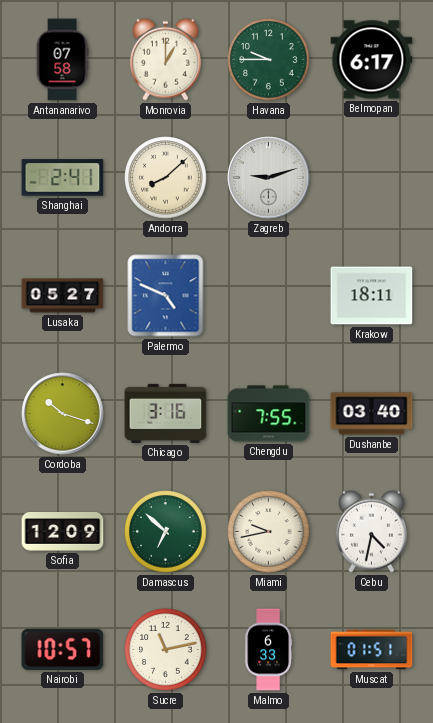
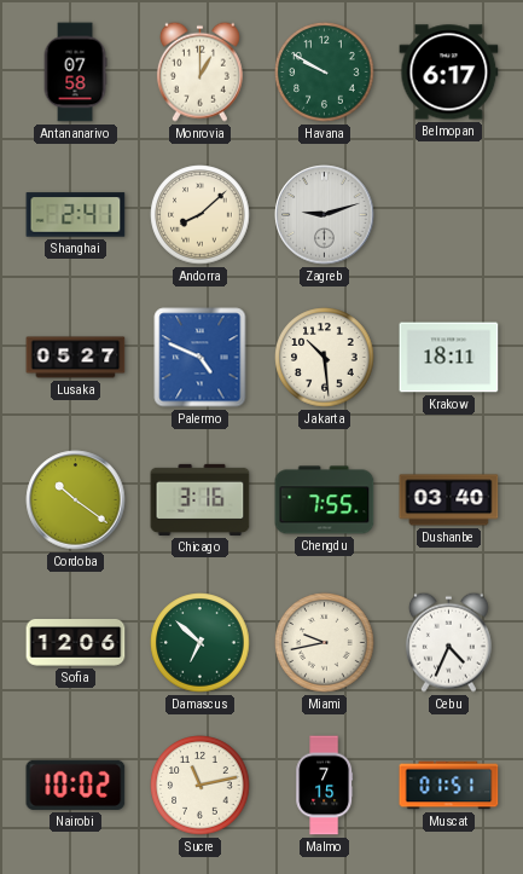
Havana: 9:45 -> 9:50 (325, 73)
Jakarta: none -> 10:29 (325, 358)
Cordoba: 10:18 -> 10:21 (76, 500)
Sofia: 12:09 -> 12:06 (76, 643)
Cebu: 4:32 -> 4:34 (448, 642)
Nairobi: 10:57 -> 10:02 (76, 785)
Malmo: 6:33 -> 7:15 (325, 786)
